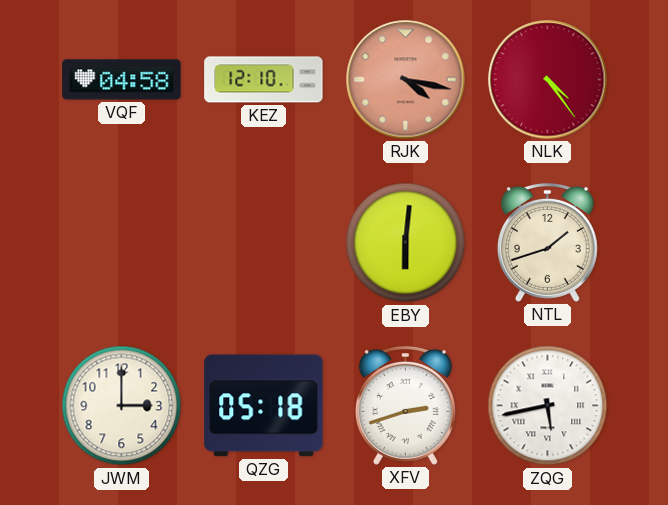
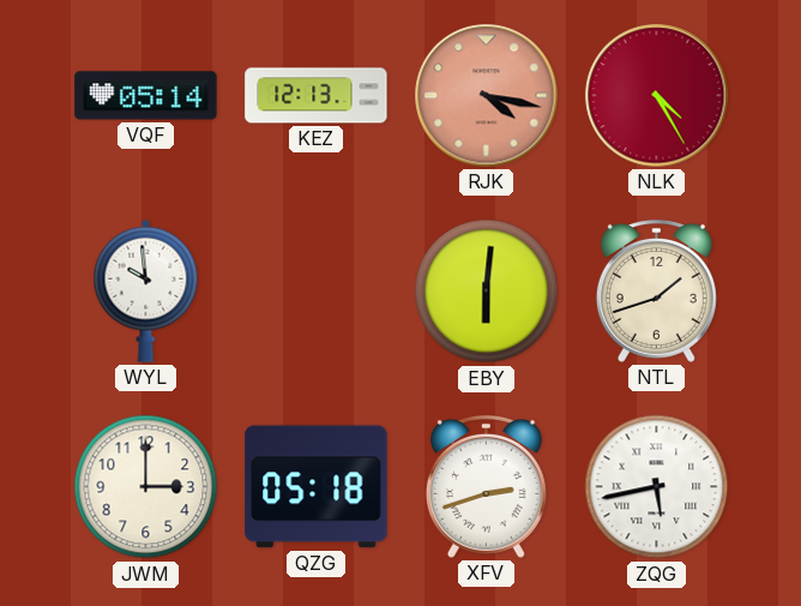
VQF: 04:58 -> 05:14 (146, 96)
KEZ: 12:10 -> 12:13 (317, 96)
NLK: 4:24 -> 4:25 (657, 96)
WYL: none -> 9:59 (146, 290)
